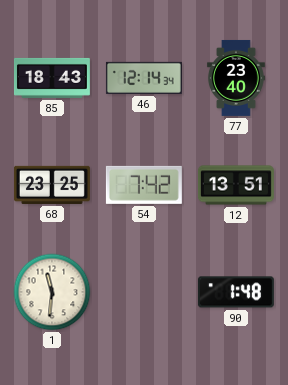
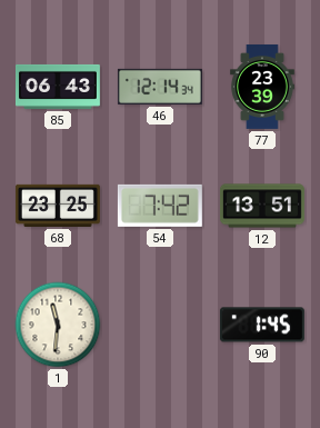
85: 18:43 -> 06:43 (58, 87)
77: 23:40 -> 23:39 (262, 87)
90: 1:48 -> 1:45 (262, 325)
